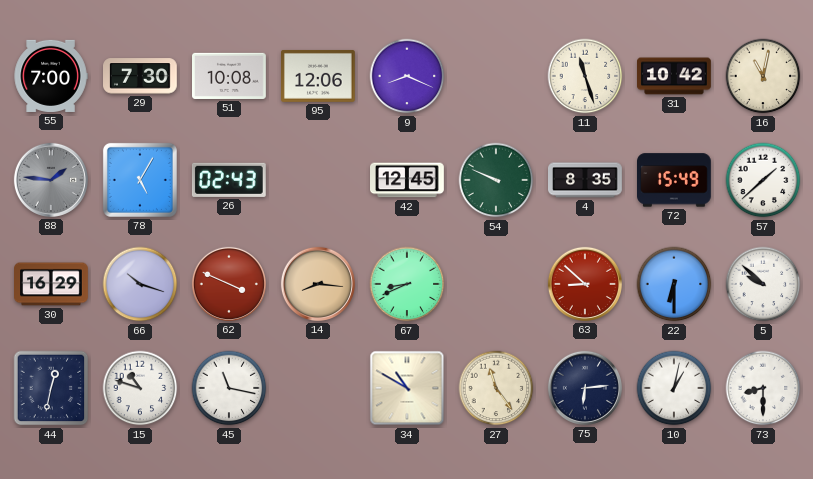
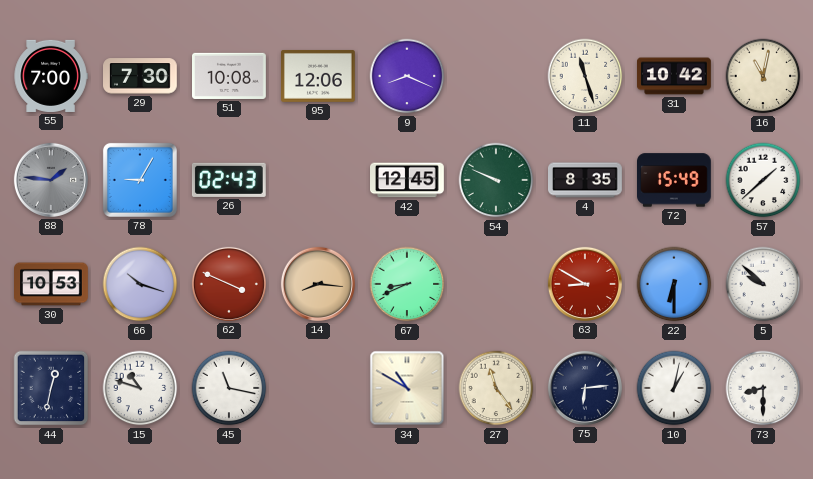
78: 5:05 -> 9:05 (140, 180)
30: 16:29 -> 10:53 (52, 284)
63: 8:52 -> 8:50 (585, 284)
